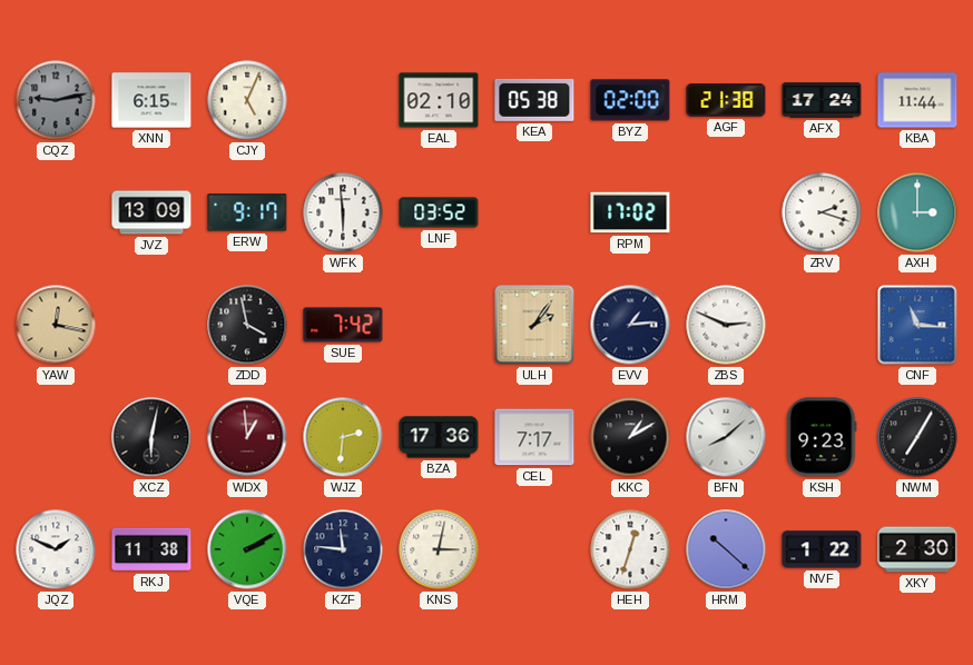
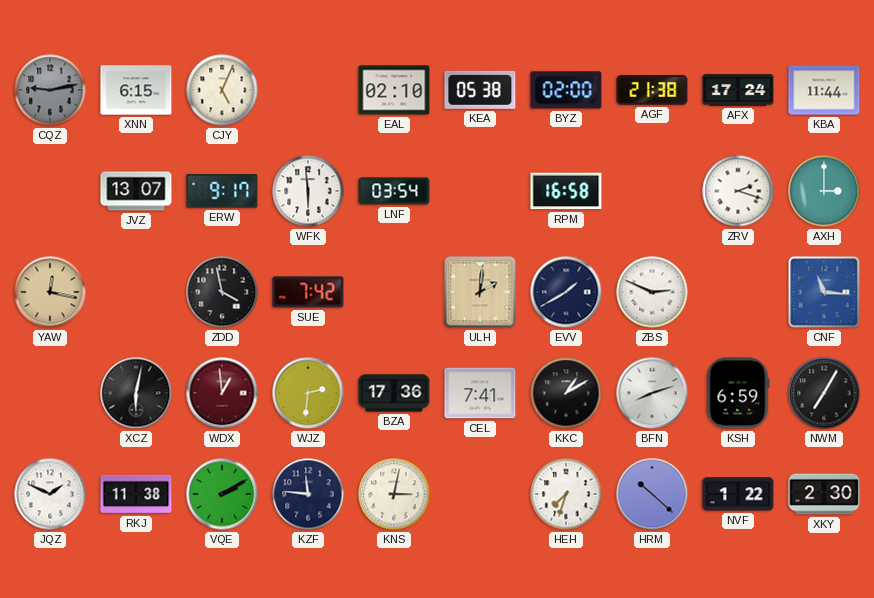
JVZ: 13:09 -> 13:07 (136, 191)
LNF: 03:52 -> 03:54 (394, 191)
RPM: 17:02 -> 16:58 (566, 191)
ULH: 2:06 -> 2:01 (480, 292)
EVV: 1:14 -> 1:40 (566, 292)
CEL: 7:17 -> 7:41 (480, 393)
BFN: 8:08 -> 8:12 (652, 393)
KSH: 9:23 -> 6:59 (738, 393)
HEH: 12:33 -> 7:33 (566, 494)
